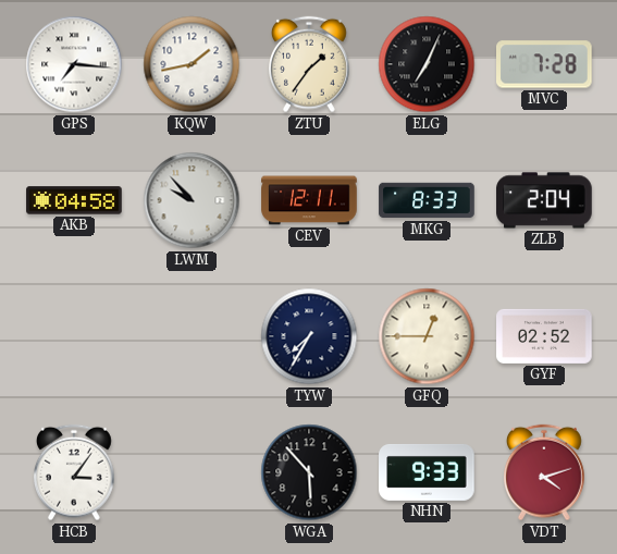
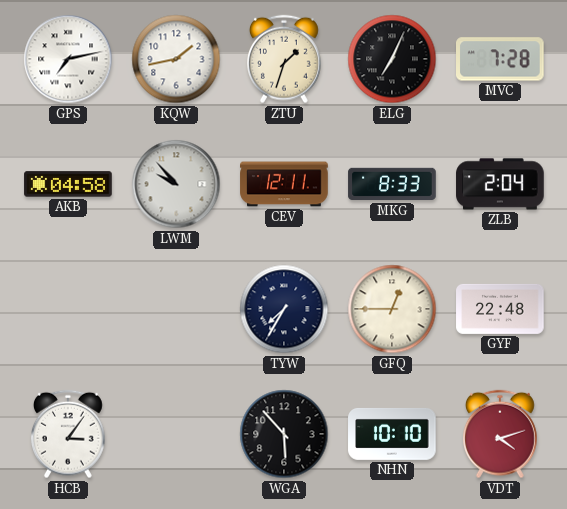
GPS: 7:16 -> 7:13 (68, 59)
ZTU: 1:36 -> 1:33 (285, 59)
GYF: 02:52 -> 22:48 (500, 309)
NHN: 9:33 -> 10:10 (392, 434)
